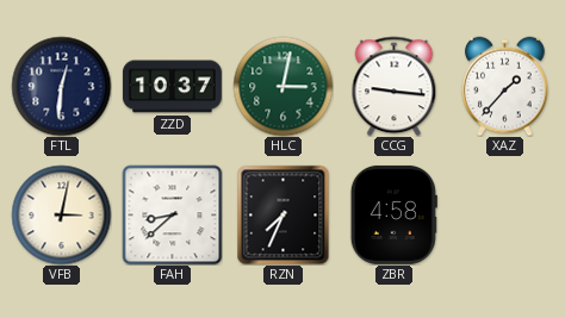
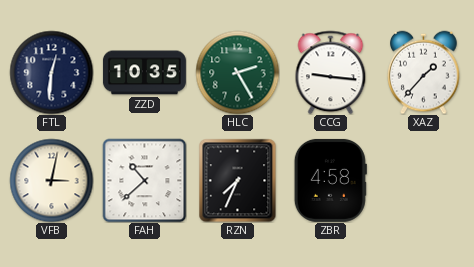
ZZD: 10:37 -> 10:35 (144, 73)
HLC: 3:02 -> 2:25 (237, 72)
FAH: 8:38 -> 10:38 (144, 180)
